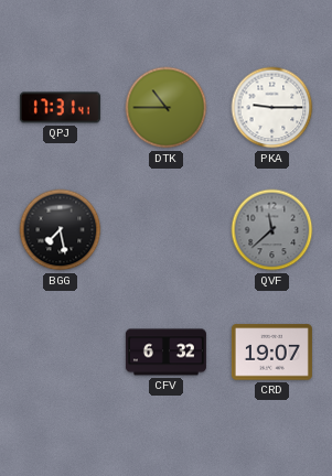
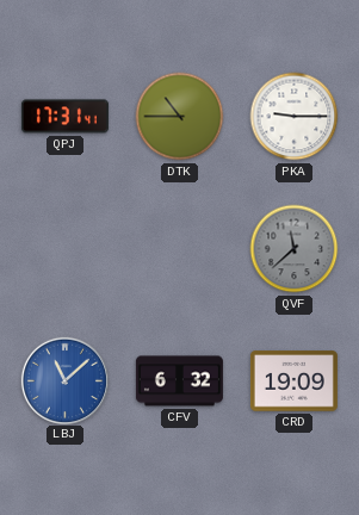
BGG: 7:28 -> none (61, 230)
LBJ: none -> 11:08 (64, 380)
CRD: 19:07 -> 19:09 (293, 381)
